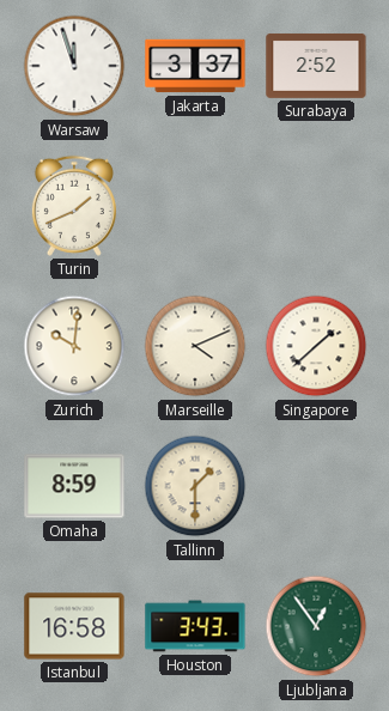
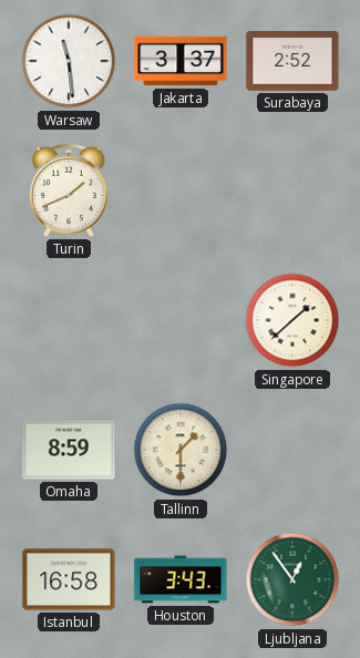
Warsaw: 11:57 -> 11:29 (69, 61)
Zurich: 10:01 -> none (74, 346)
Marseille: 4:11 -> none (195, 346)
